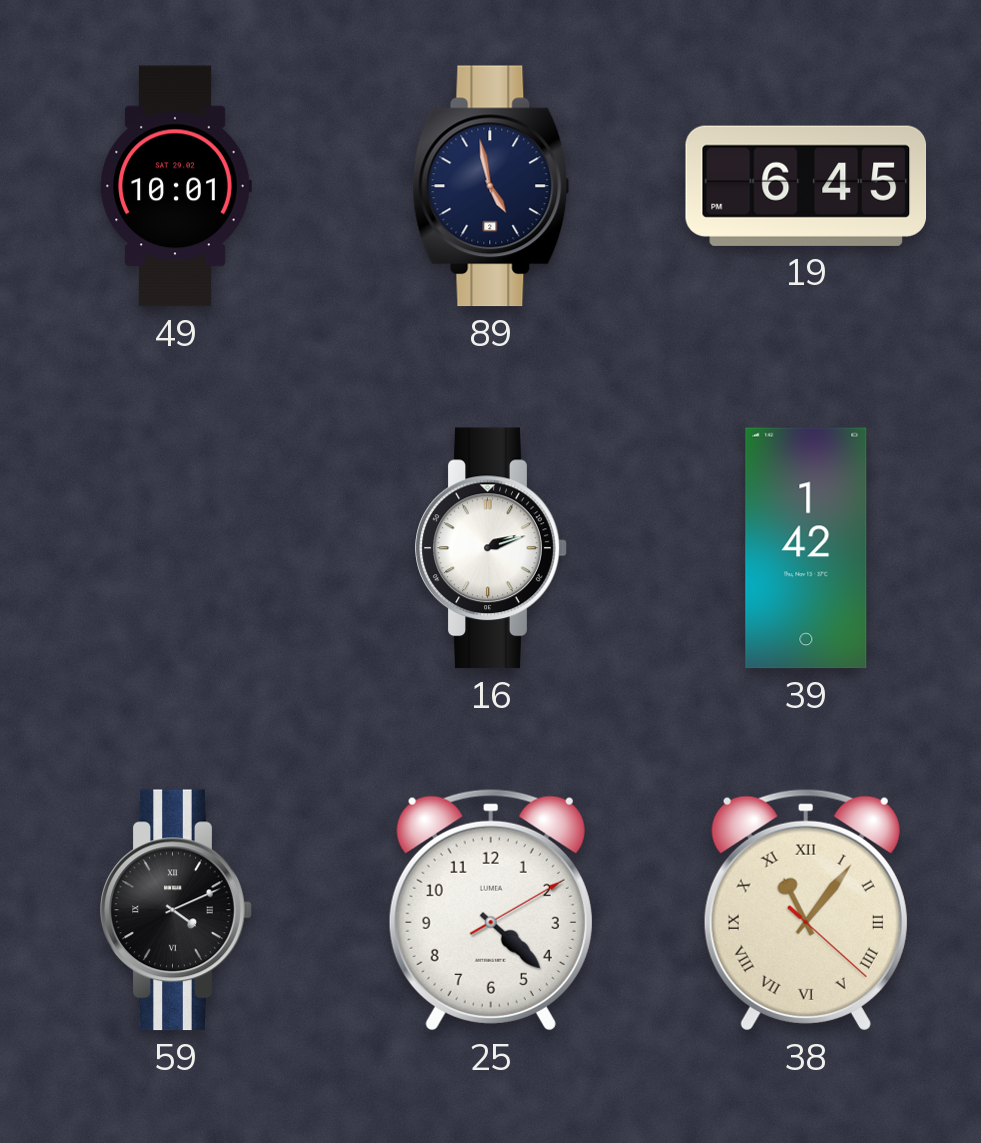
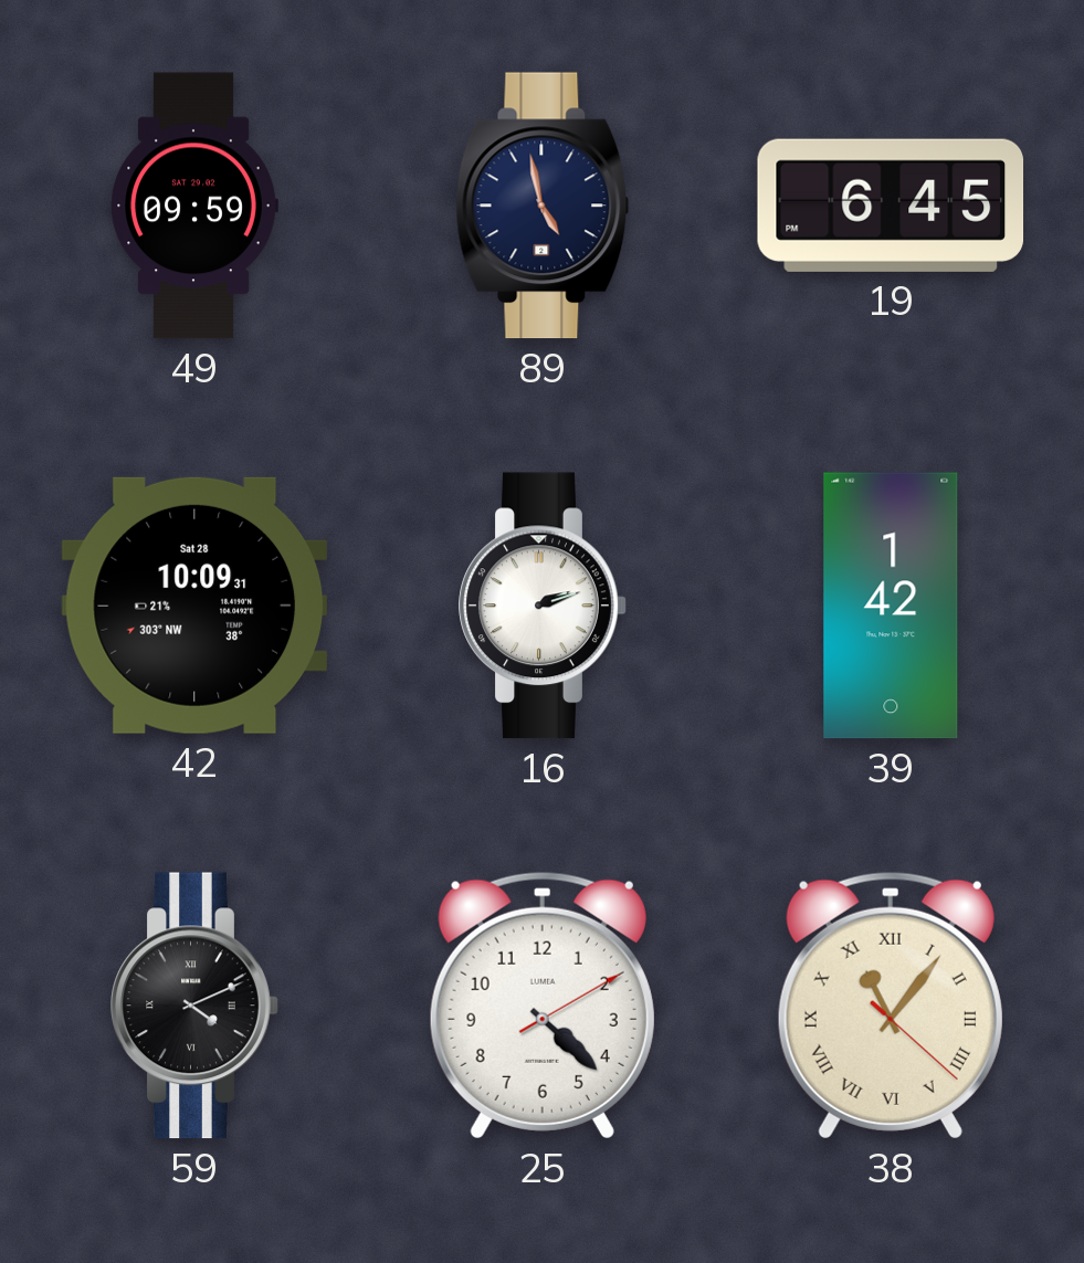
49: 10:01 -> 09:59 (194, 206)
42: none -> 10:09 (193, 606)
